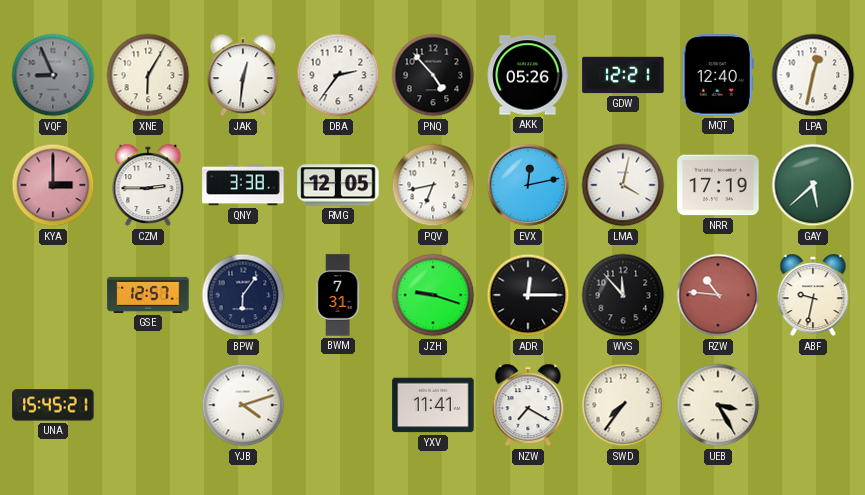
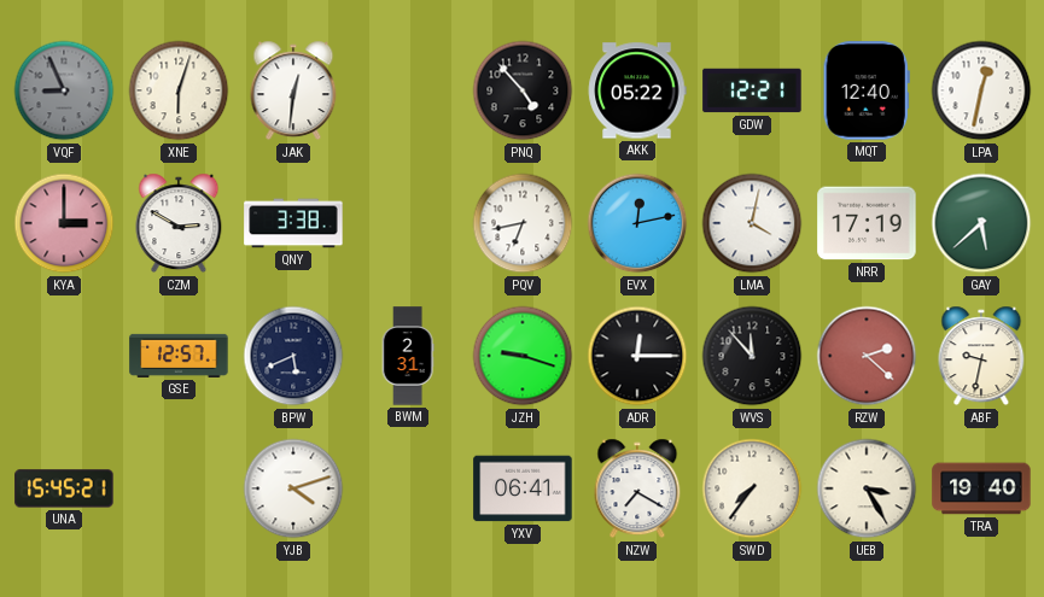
XNE: 6:05 -> 6:03 (179, 90)
DBA: 2:36 -> none (338, 75)
AKK: 05:26 -> 05:22 (637, 90)
CZM: 2:45 -> 2:50 (179, 223)
RMG: 12:05 -> none (338, 185)
BPW: 6:06 -> 5:41 (293, 356)
BWM: 7:31 -> 2:31 (408, 356)
RZW: 10:46 -> 2:22 (867, 356)
YXV: 11:41 -> 06:41 (523, 488)
TRA: none -> 19:40 (981, 488)
